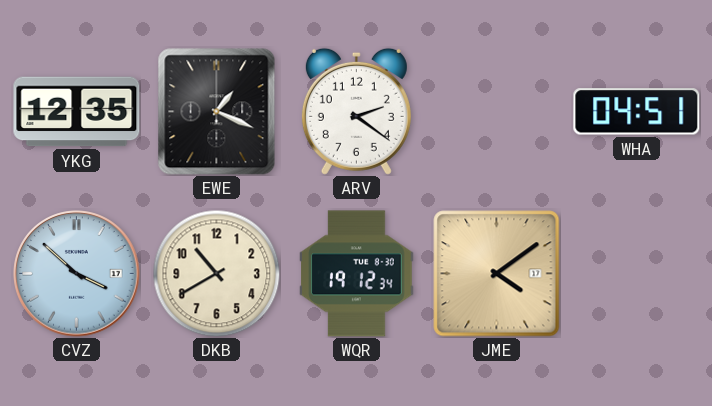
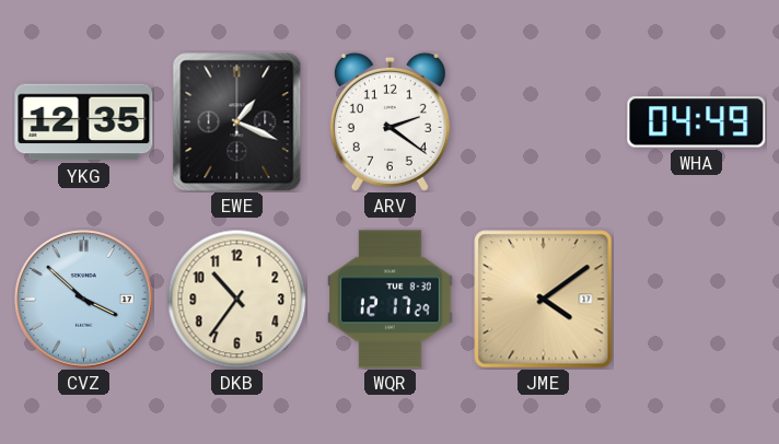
WHA: 04:51 -> 04:49 (697, 122)
DKB: 10:40 -> 10:36 (236, 299)
WQR: 19:12 -> 12:17 (391, 300)
